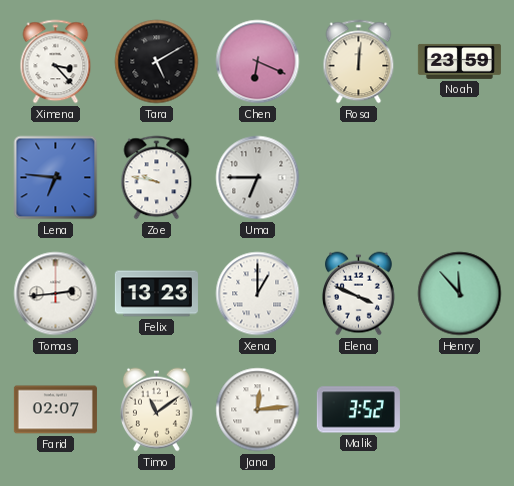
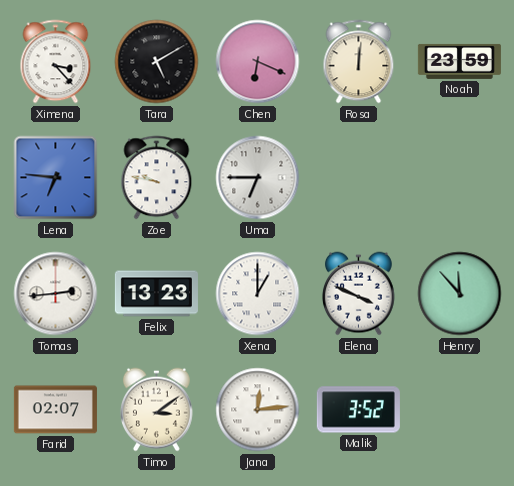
Timo: 11:09 -> 3:09 (156, 410)
